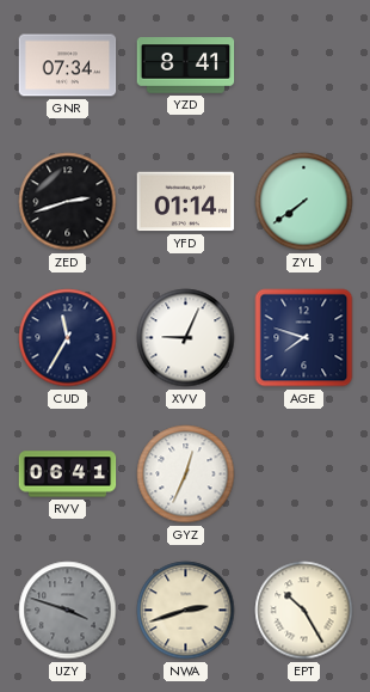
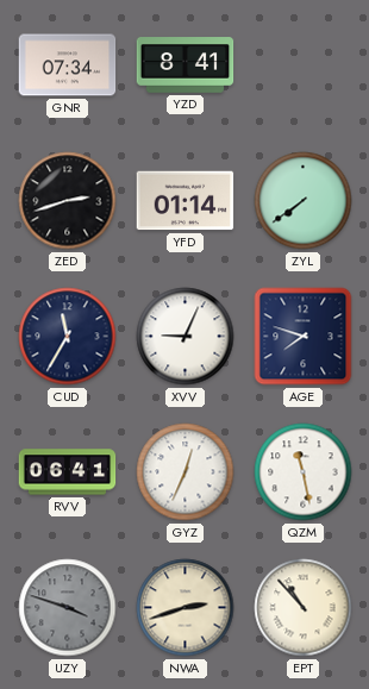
QZM: none -> 11:28 (304, 472)
EPT: 10:25 -> 10:53 (304, 608)
